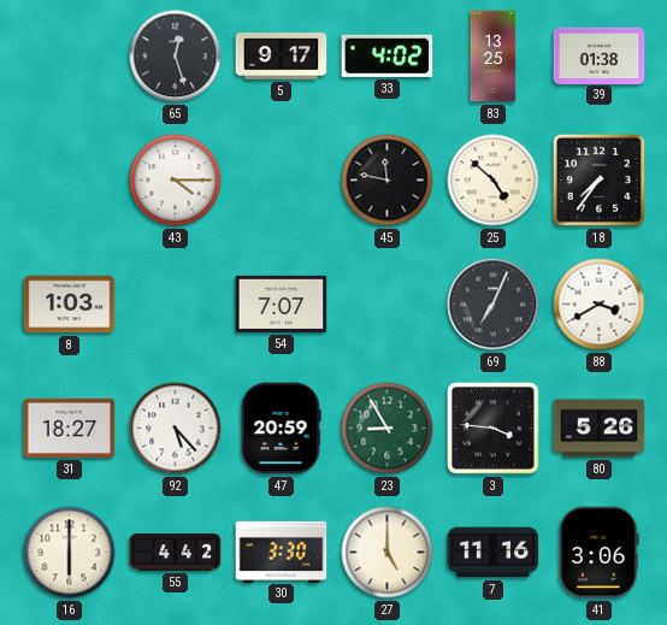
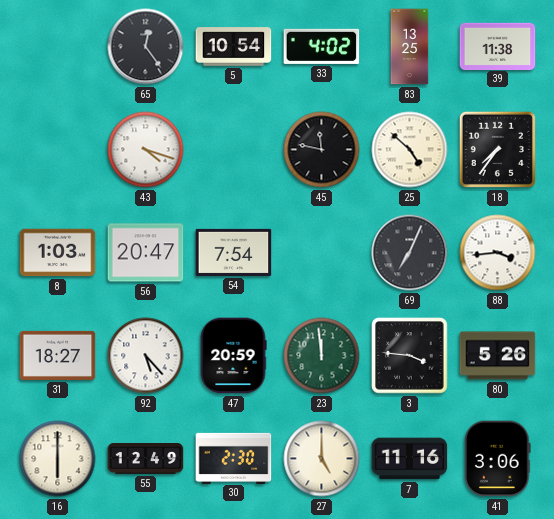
65: 12:27 -> 12:24 (146, 47)
5: 9:17 -> 10:54 (234, 47)
39: 01:38 -> 11:38 (498, 46)
43: 4:15 -> 4:18 (146, 150)
56: none -> 20:47 (146, 253)
54: 7:07 -> 7:54 (234, 252)
88: 3:40 -> 3:44 (498, 253)
23: 8:55 -> 11:59 (322, 356)
55: 4:42 -> 12:49 (146, 459)
30: 3:30 -> 2:30 (234, 458)
